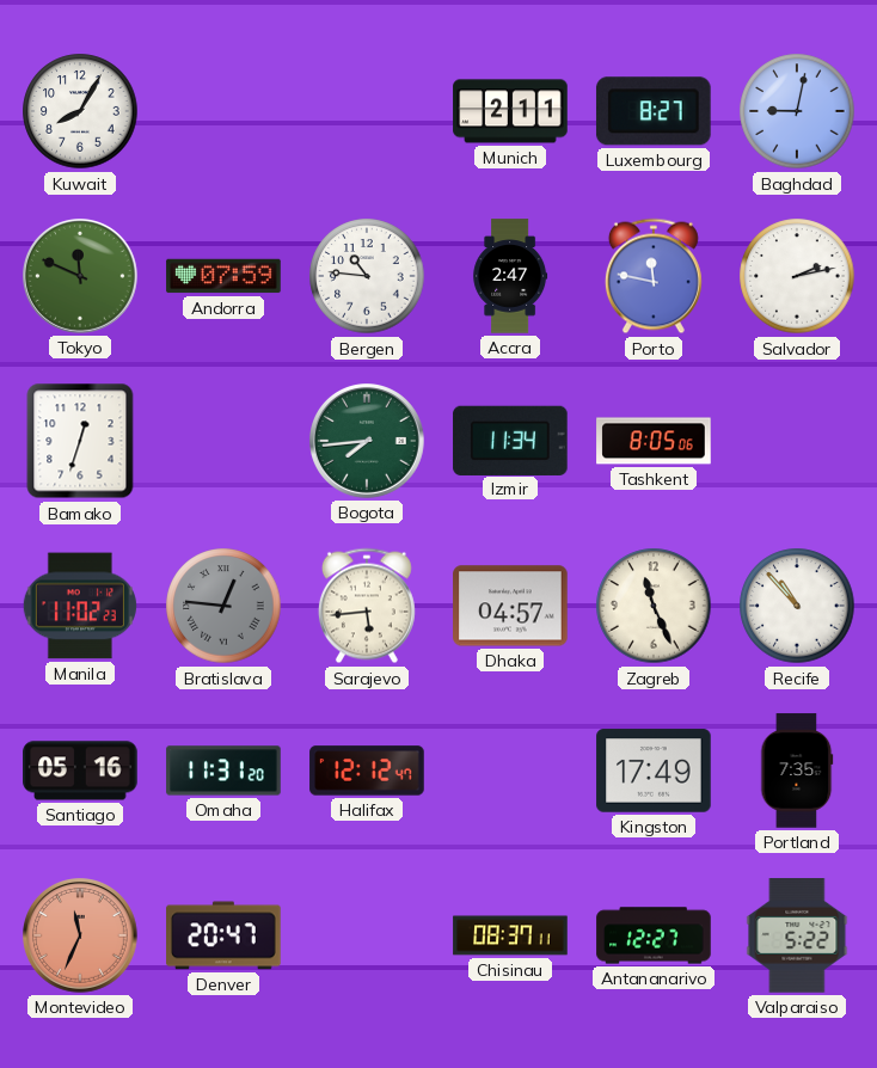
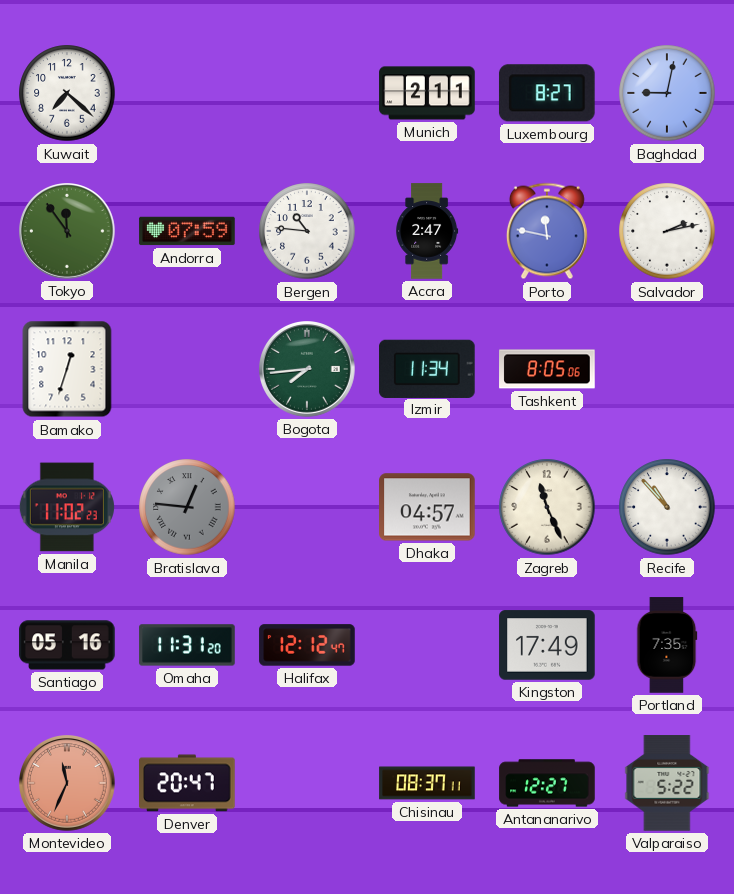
Kuwait: 8:05 -> 7:22 (67, 93)
Tokyo: 11:49 -> 11:54 (68, 232)
Sarajevo: 5:44 -> none (367, 606)
